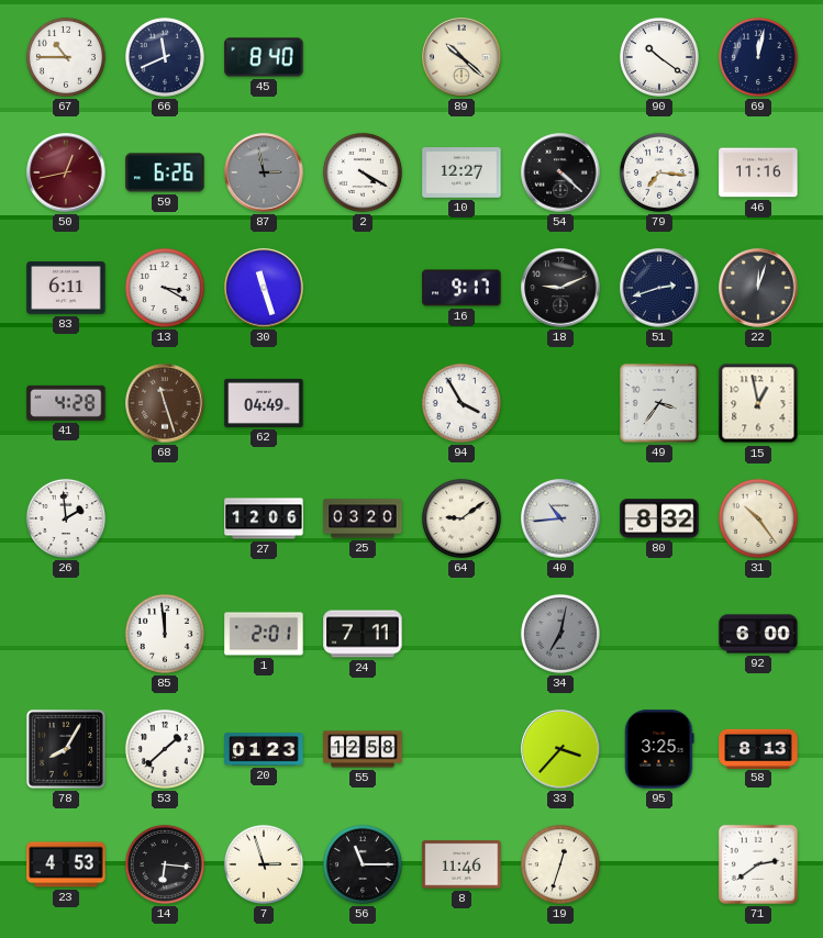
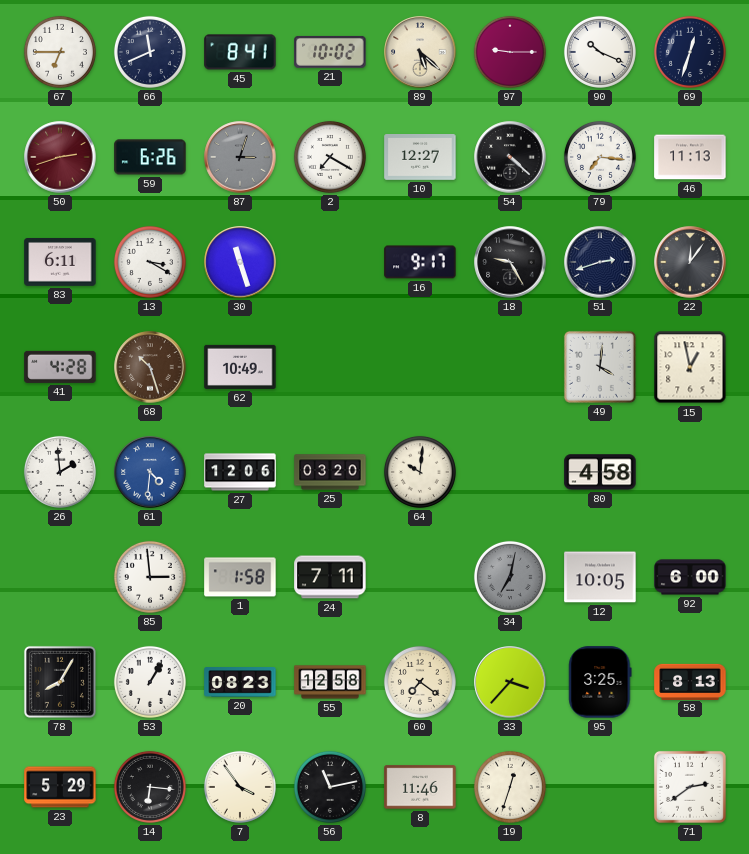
67: 10:45 -> 6:45 (60, 52)
45: 8:40 -> 8:41 (240, 52)
21: none -> 10:02 (330, 52)
89: 10:22 -> 5:22 (420, 52)
97: none -> 9:15 (510, 52)
90: 10:21 -> 10:19 (600, 52)
69: 12:02 -> 12:33 (690, 52)
50: 12:43 -> 2:42 (60, 157)
87: 2:58 -> 3:03 (240, 157)
2: 4:20 -> 7:20 (330, 157)
46: 11:16 -> 11:13 (690, 157)
18: 9:11 -> 9:25 (510, 262)
22: 12:03 -> 12:06 (690, 262)
68: 11:27 -> 10:27 (150, 367)
62: 04:49 -> 10:49 (240, 367)
94: 3:55 -> none (461, 403)
49: 3:36 -> 4:01 (600, 367)
61: none -> 4:31 (150, 472)
64: 9:09 -> 10:01 (420, 472)
40: 10:44 -> none (560, 518)
80: 8:32 -> 4:58 (600, 472)
31: 10:24 -> none (758, 518)
85: 11:59 -> 2:59 (150, 577)
1: 2:01 -> 1:58 (240, 577)
12: none -> 10:05 (600, 577)
53: 1:38 -> 1:05 (150, 682)
20: 01:23 -> 08:23 (240, 682)
60: none -> 7:21 (420, 682)
23: 4:53 -> 5:29 (60, 787)
7: 2:57 -> 3:54 (240, 787)
56: 11:15 -> 11:13 (330, 787)
